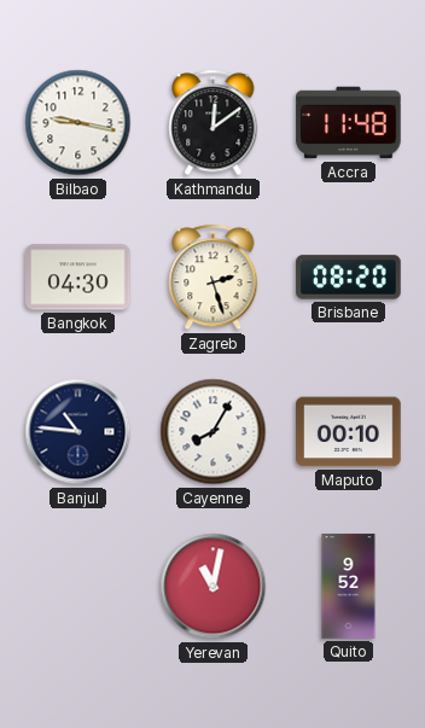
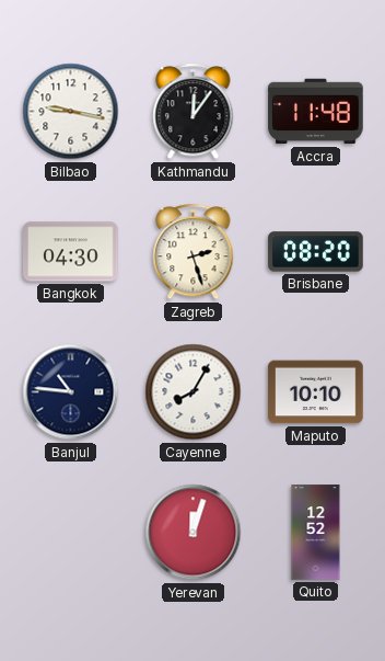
Kathmandu: 12:09 -> 12:06 (194, 112)
Maputo: 00:10 -> 10:10 (316, 392)
Yerevan: 11:02 -> 12:03 (194, 533)
Quito: 9:52 -> 12:52 (316, 533)
